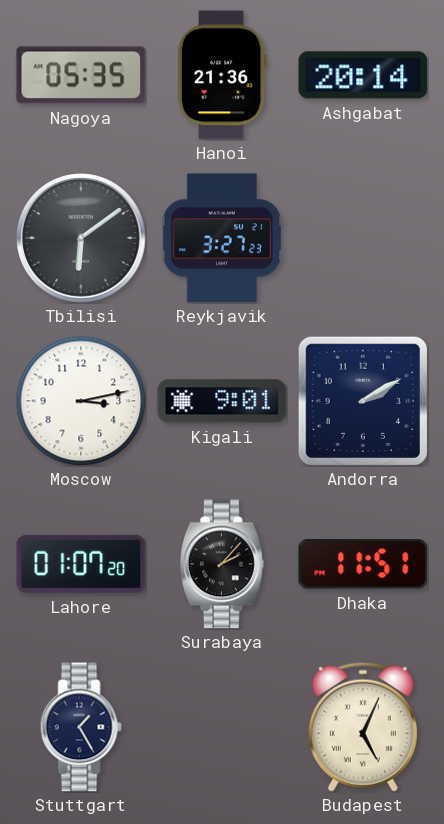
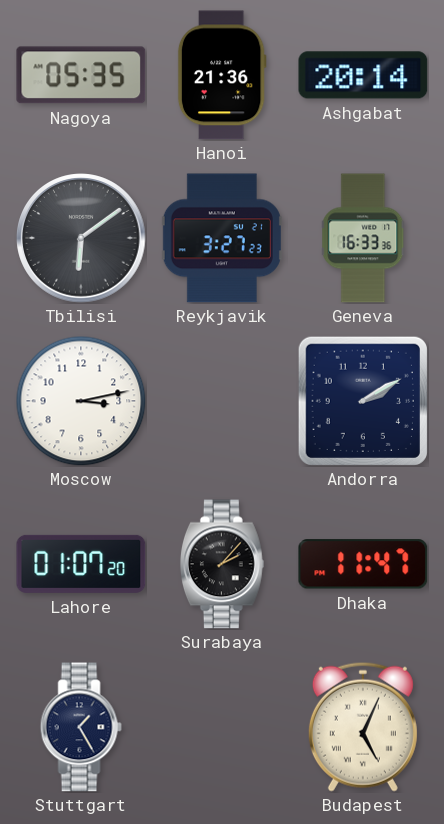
Geneva: none -> 16:33 (363, 238)
Kigali: 9:01 -> none (222, 401)
Dhaka: 11:51 -> 11:47 (363, 564)
